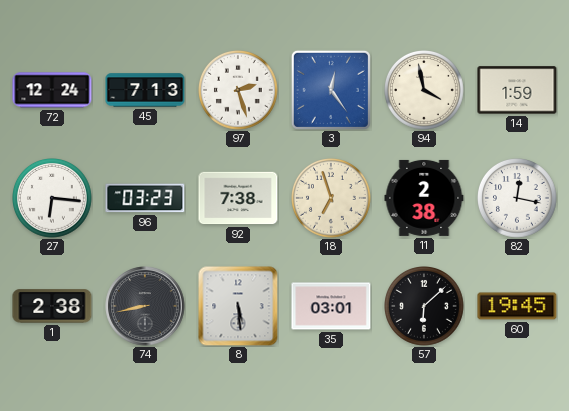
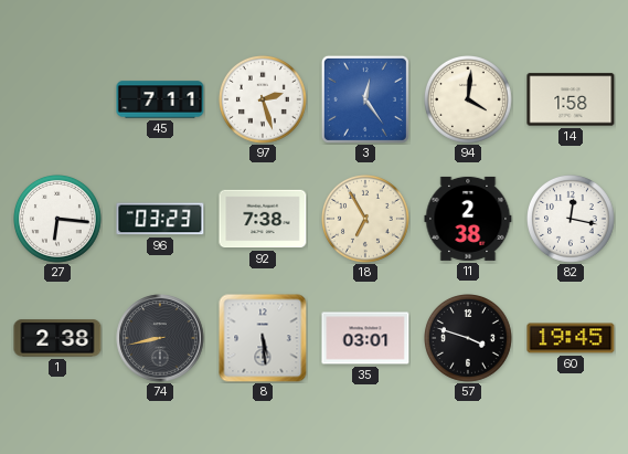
72: 12:24 -> none (52, 90)
45: 7:13 -> 7:11 (160, 99)
94: 3:58 -> 4:01 (469, 101)
14: 1:59 -> 1:58 (571, 99)
18: 6:57 -> 6:55 (366, 220)
57: 6:08 -> 3:48 (469, 339)
